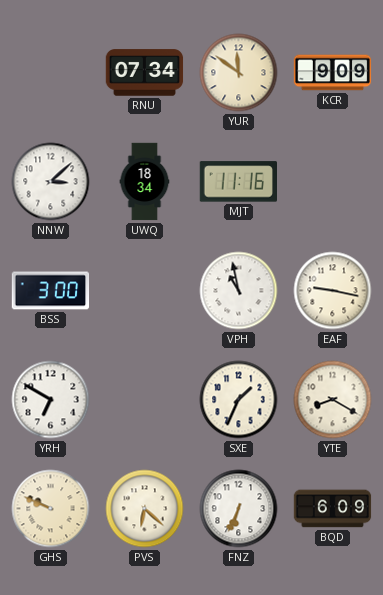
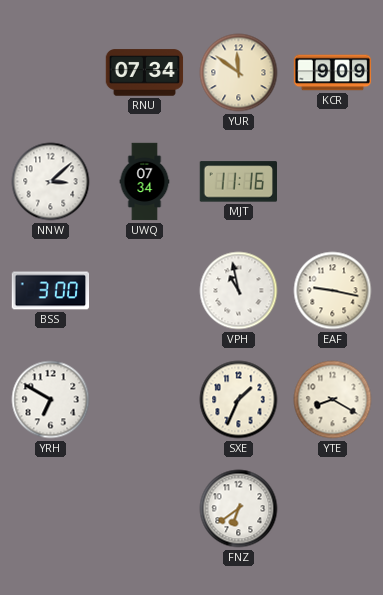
UWQ: 18:34 -> 07:34 (145, 182)
GHS: 9:49 -> none (51, 509)
PVS: 6:22 -> none (145, 509)
FNZ: 6:34 -> 6:39 (239, 509)
BQD: 6:09 -> none (333, 509)
